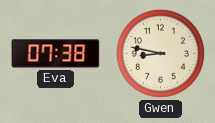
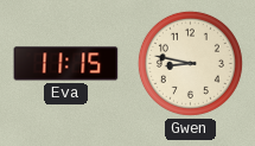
Eva: 07:38 -> 11:15 (66, 64)
